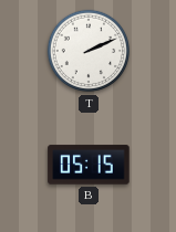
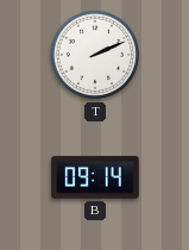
B: 05:15 -> 09:14 (95, 177)
